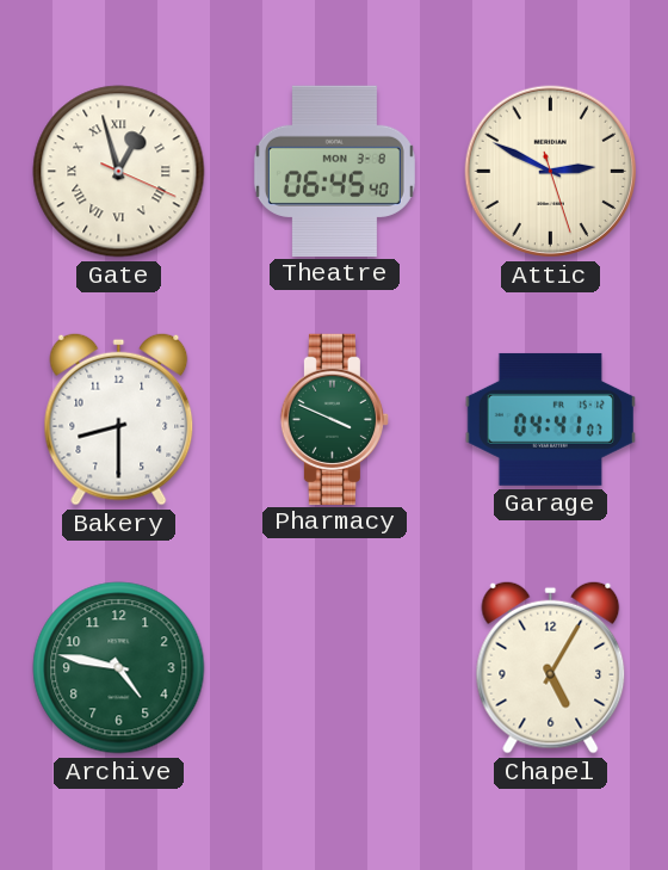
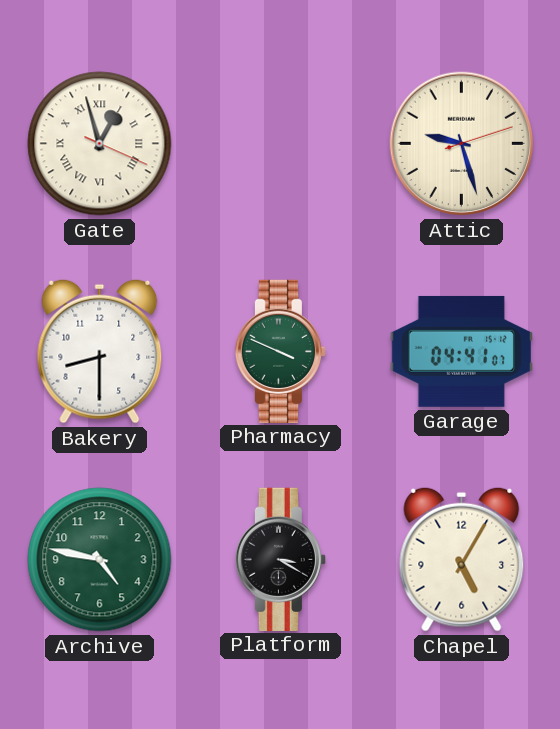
Theatre: 06:45 -> none (334, 171)
Attic: 2:49 -> 9:27 (462, 144)
Platform: none -> 3:20 (280, 559)
